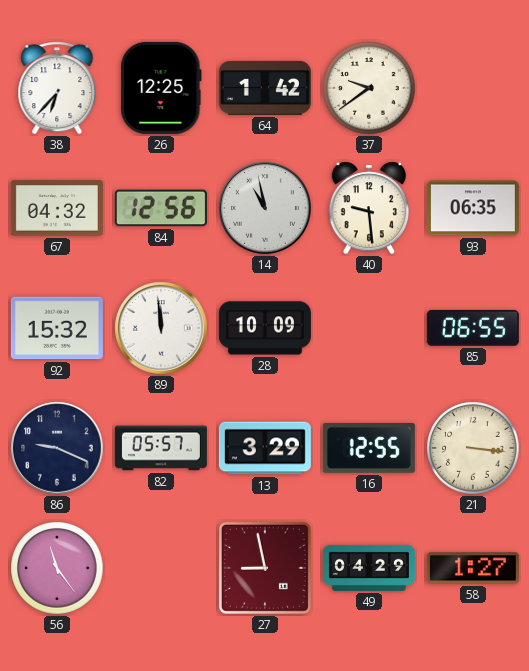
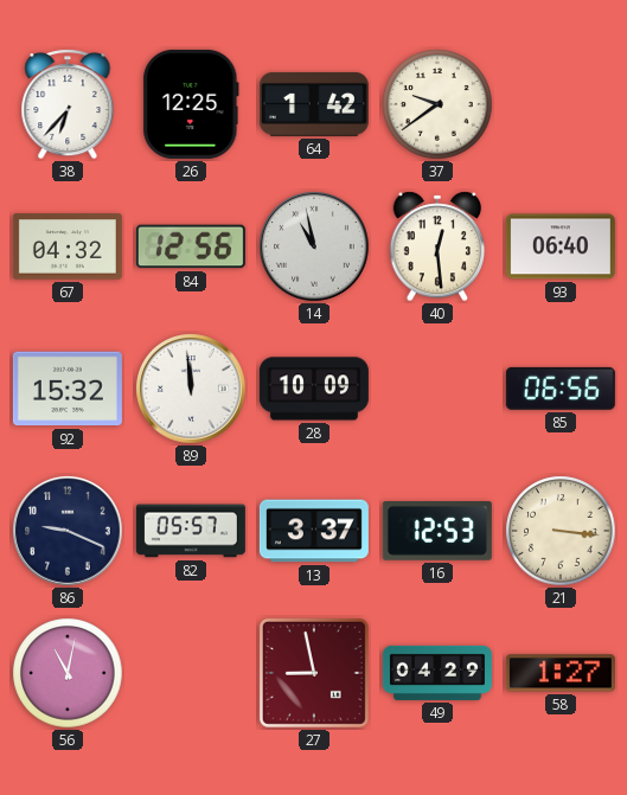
40: 9:29 -> 12:29 (437, 246)
93: 06:35 -> 06:40 (561, 246)
85: 06:55 -> 06:56 (561, 389)
13: 3:29 -> 3:37 (314, 531)
16: 12:55 -> 12:53 (437, 532)
56: 11:24 -> 11:02 (68, 673)
